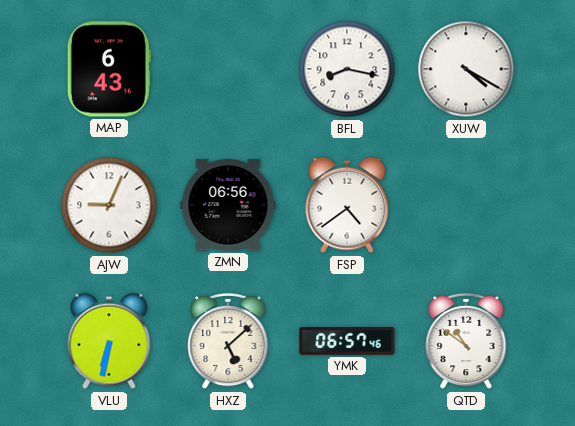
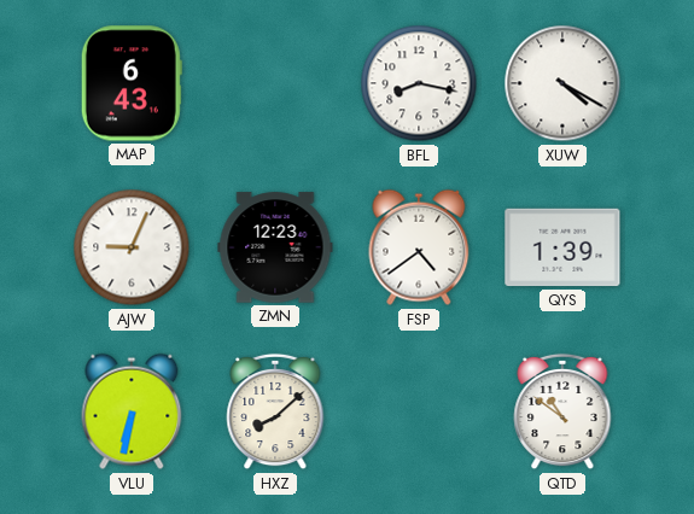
ZMN: 06:56 -> 12:23 (275, 247)
QYS: none -> 1:39 (562, 247)
HXZ: 5:08 -> 8:08 (275, 411)
YMK: 06:57 -> none (347, 341)
